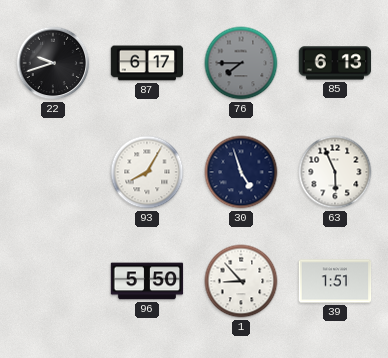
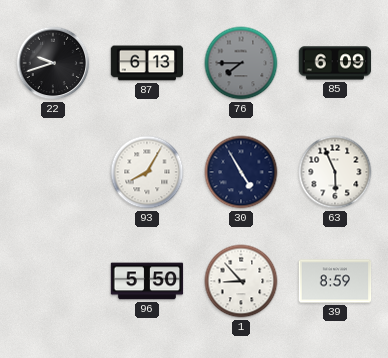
87: 6:17 -> 6:13 (147, 63)
85: 6:13 -> 6:09 (335, 63)
30: 4:57 -> 4:55 (241, 172)
39: 1:51 -> 8:59 (335, 281)
